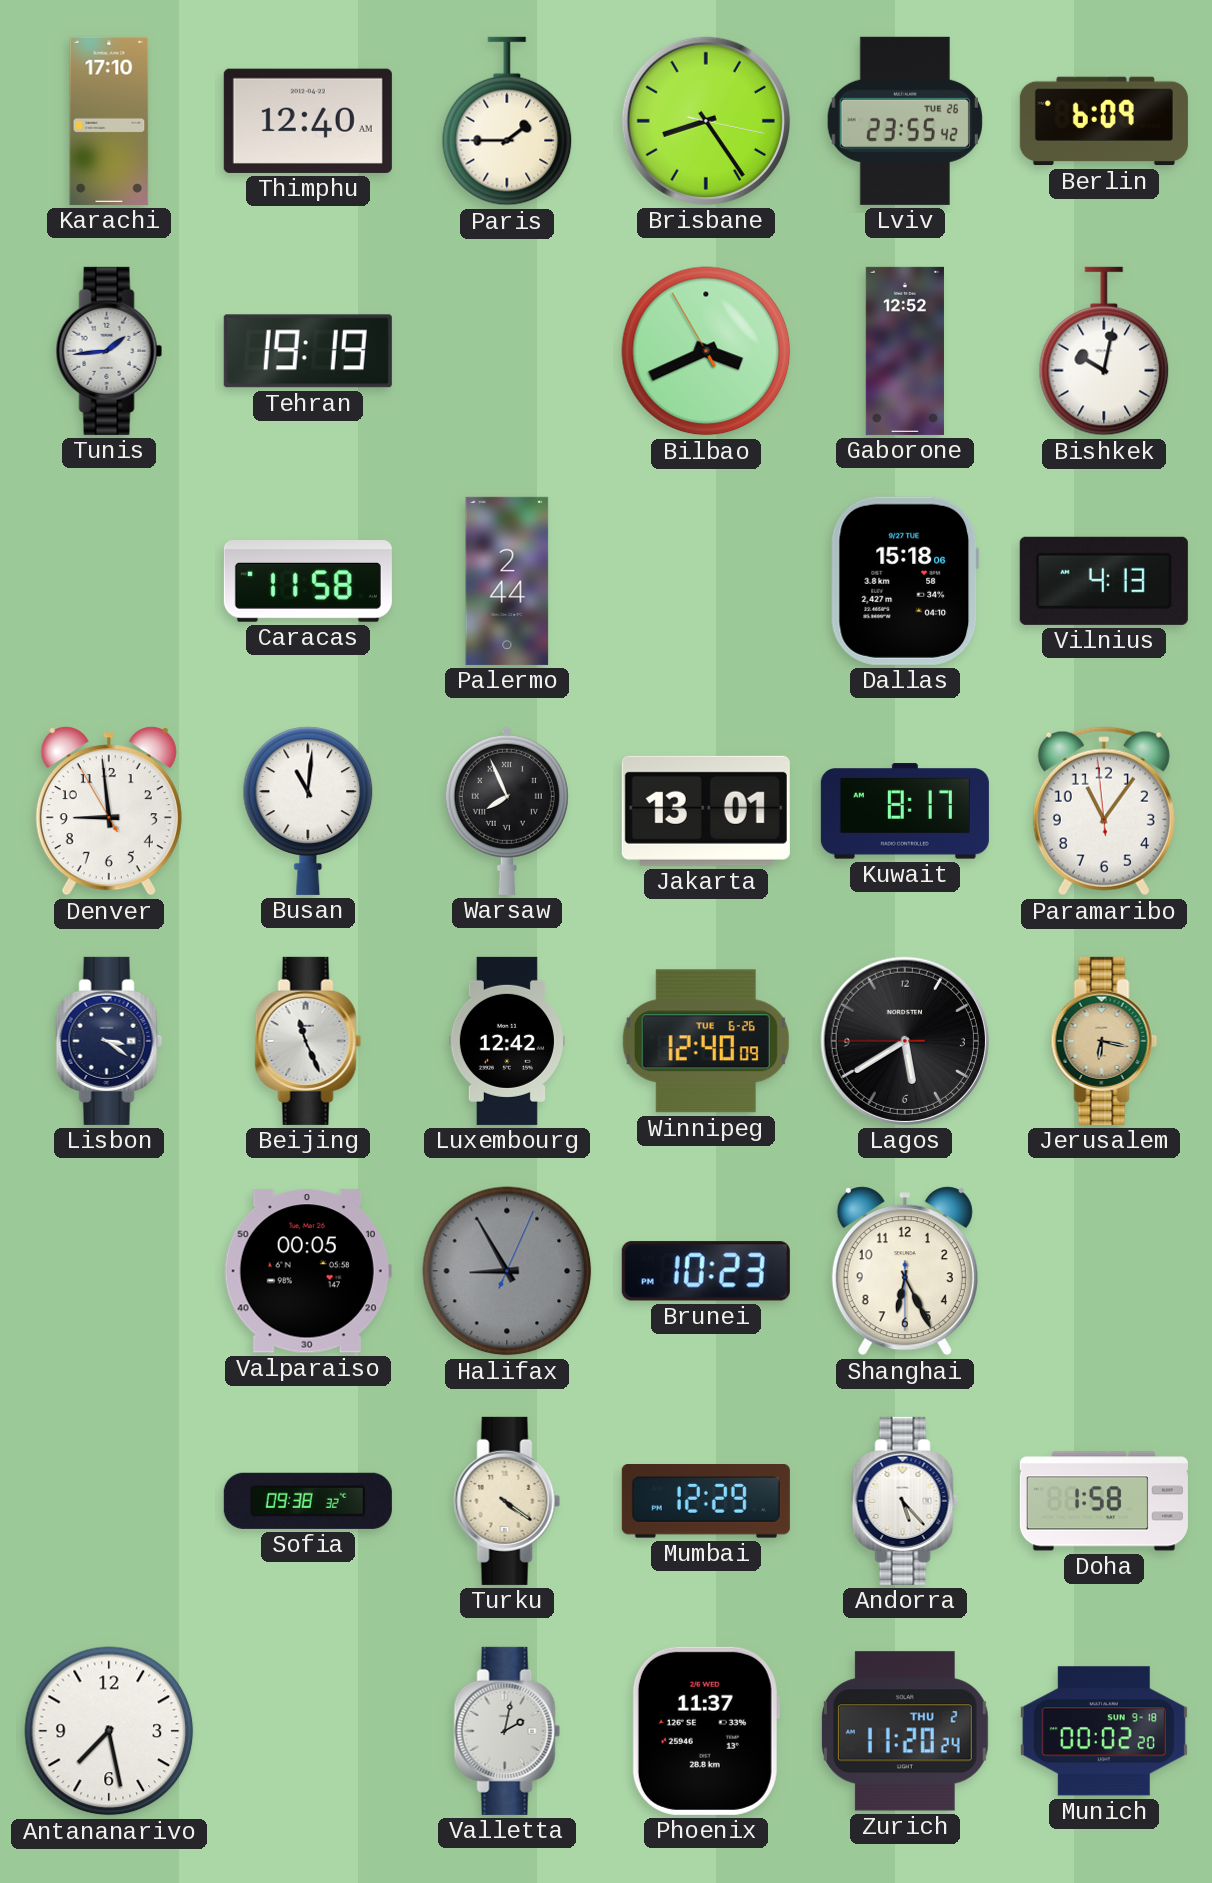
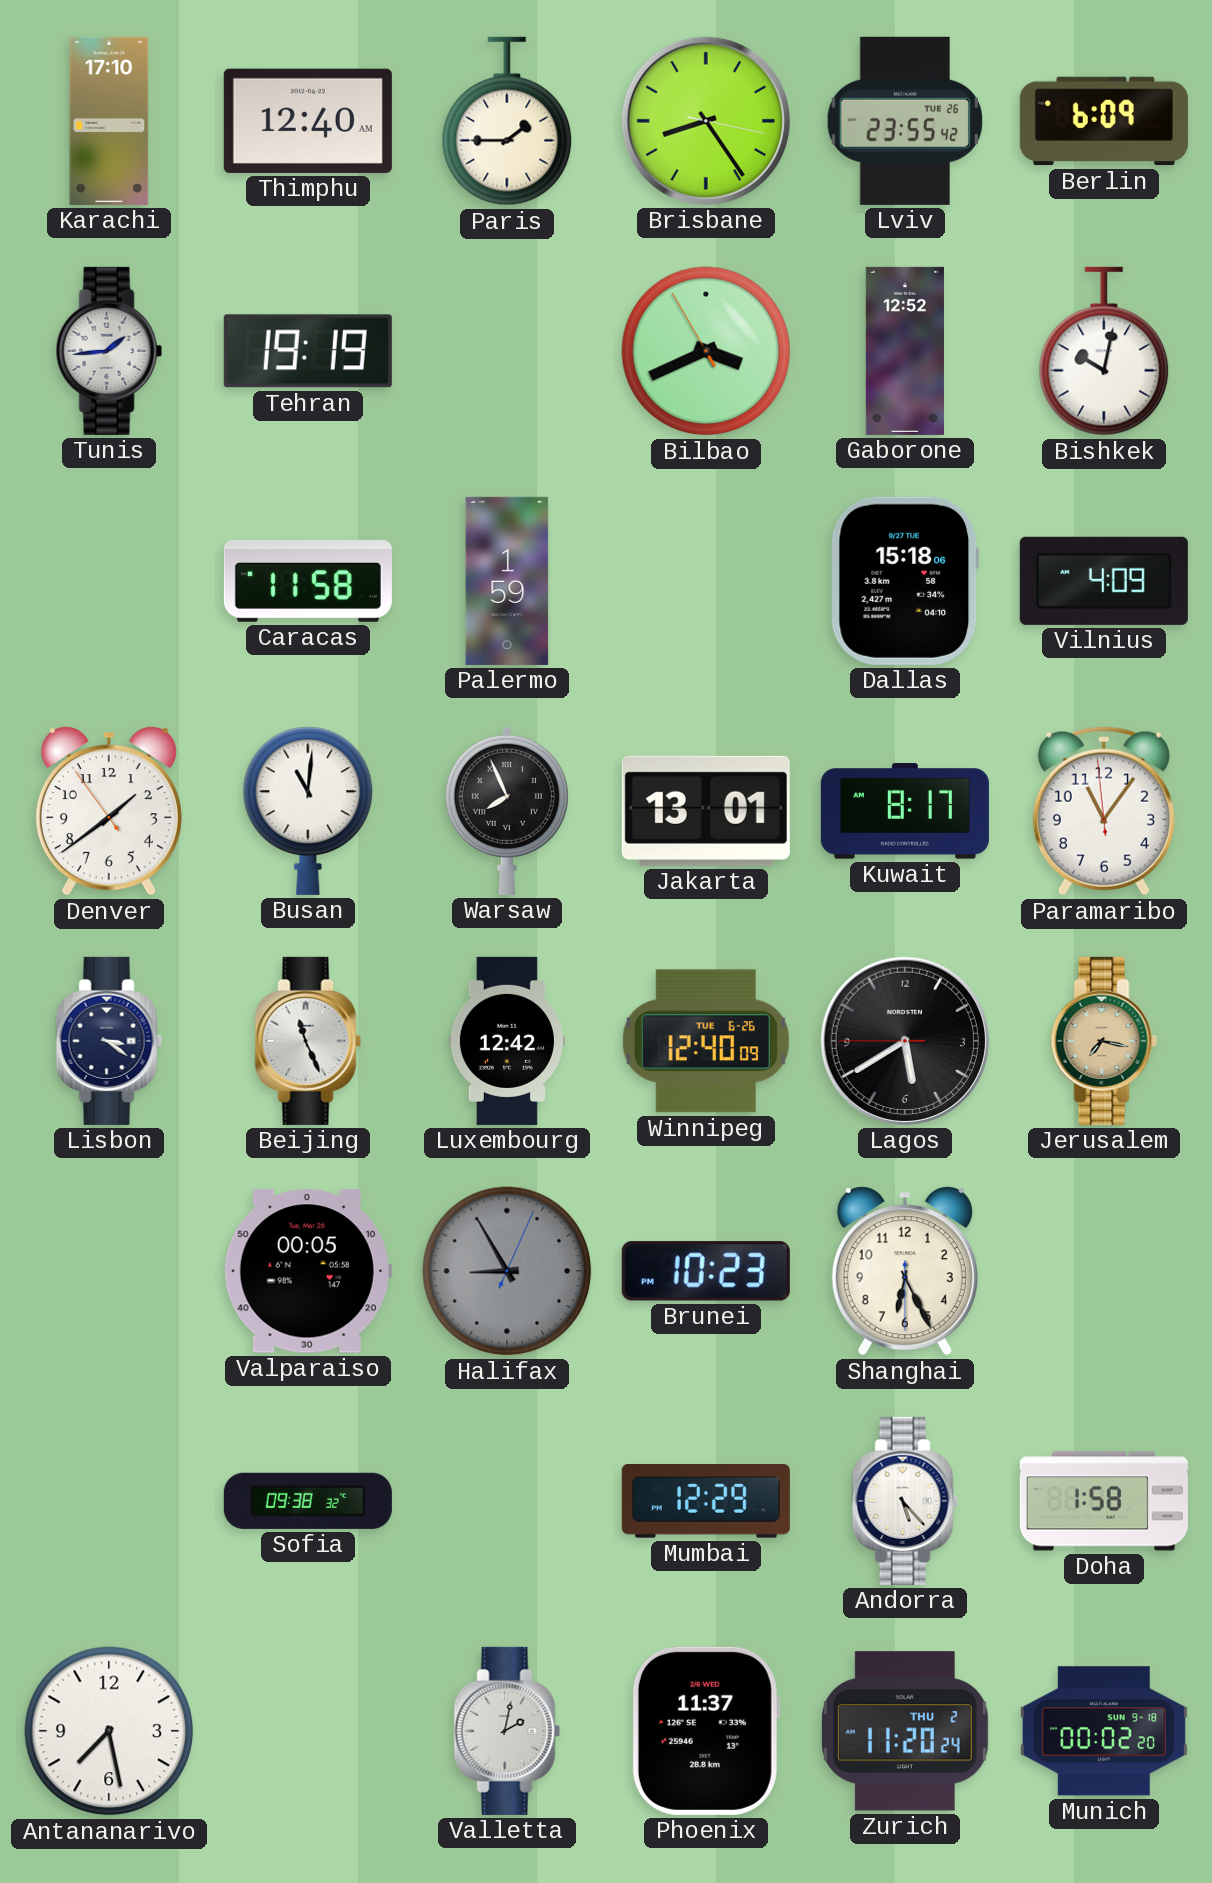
Palermo: 2:44 -> 1:59 (507, 581)
Vilnius: 4:13 -> 4:09 (1104, 581)
Denver: 8:58 -> 1:38 (109, 811)
Jerusalem: 6:17 -> 7:17 (1104, 1041)
Turku: 4:21 -> none (507, 1501)
